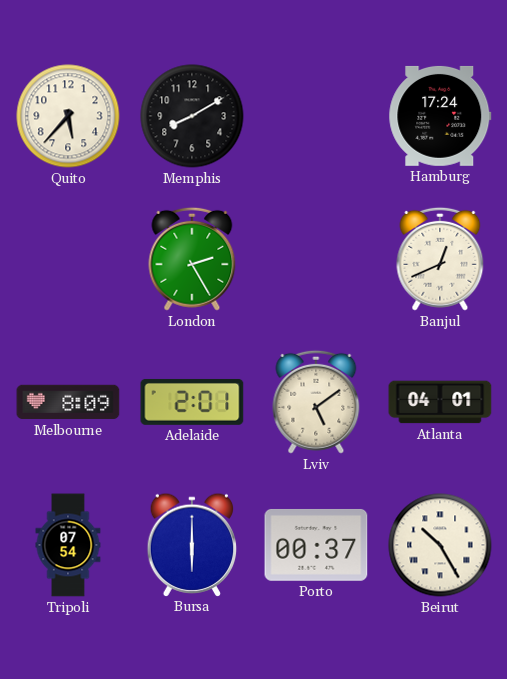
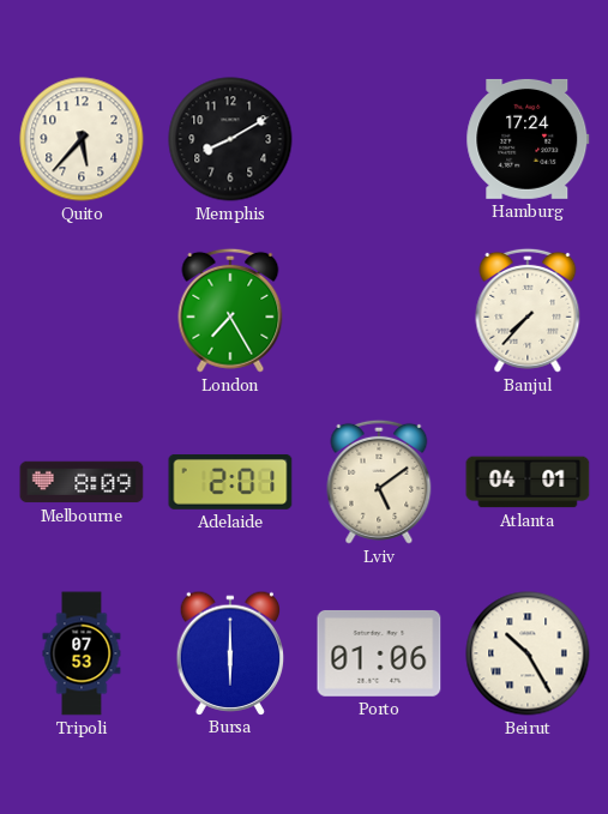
London: 2:25 -> 7:25 (230, 310)
Banjul: 12:41 -> 7:37 (528, 310)
Tripoli: 07:54 -> 07:53 (82, 653)
Porto: 00:37 -> 01:06 (379, 653)
